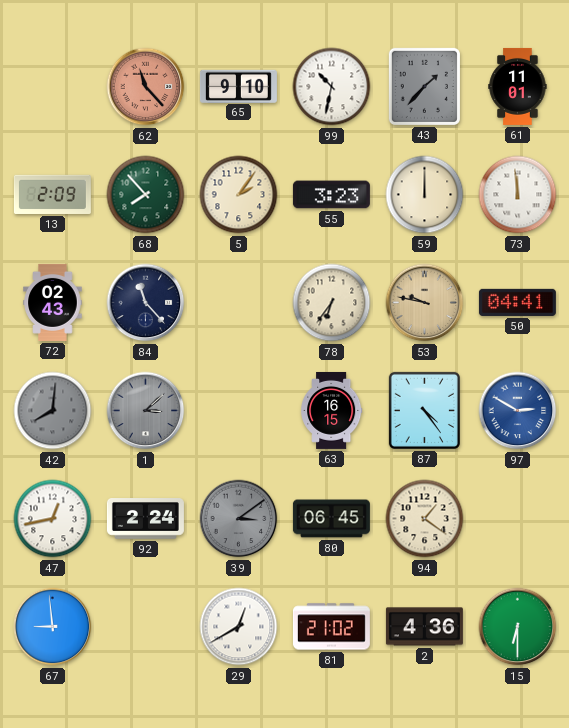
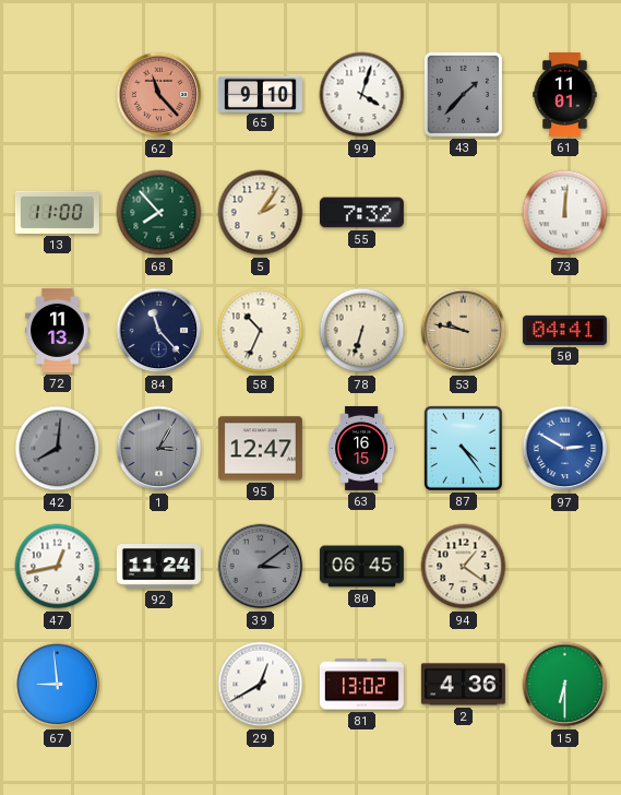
99: 10:32 -> 4:03 (362, 95)
13: 2:09 -> 11:00 (57, 212)
55: 3:23 -> 7:32 (361, 213)
59: 12:00 -> none (425, 195)
73: 11:59 -> 12:01 (565, 213)
72: 02:43 -> 11:13 (58, 330)
58: none -> 10:34 (261, 331)
78: 6:36 -> 6:33 (362, 331)
1: 3:08 -> 3:05 (159, 449)
95: none -> 12:47 (260, 449)
92: 2:24 -> 11:24 (158, 567)
81: 21:02 -> 13:02 (361, 685)
